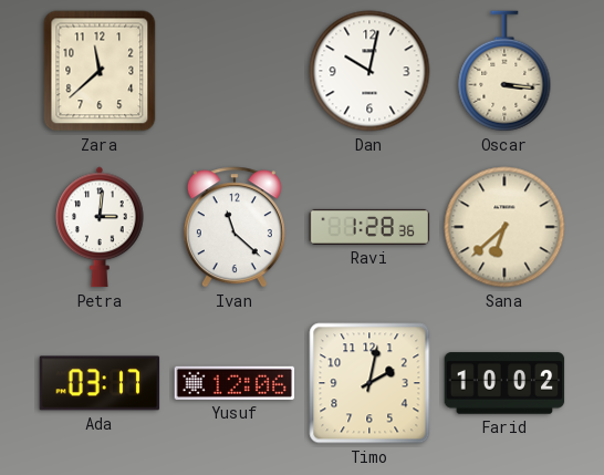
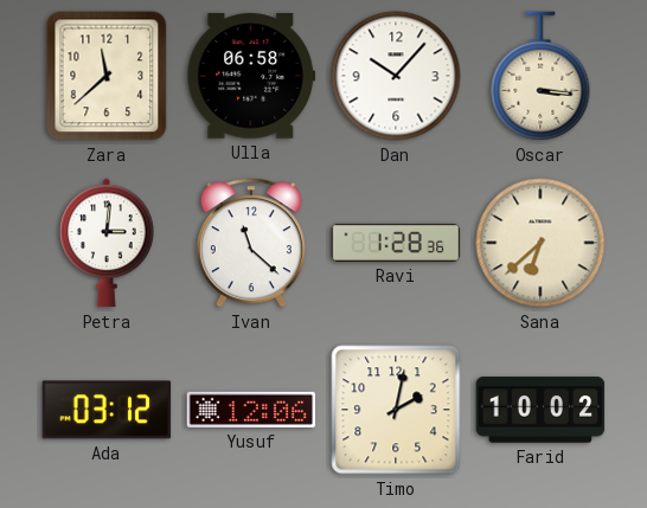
Ulla: none -> 06:58 (251, 76)
Dan: 10:02 -> 10:07 (396, 76)
Ada: 03:17 -> 03:12 (107, 410)
